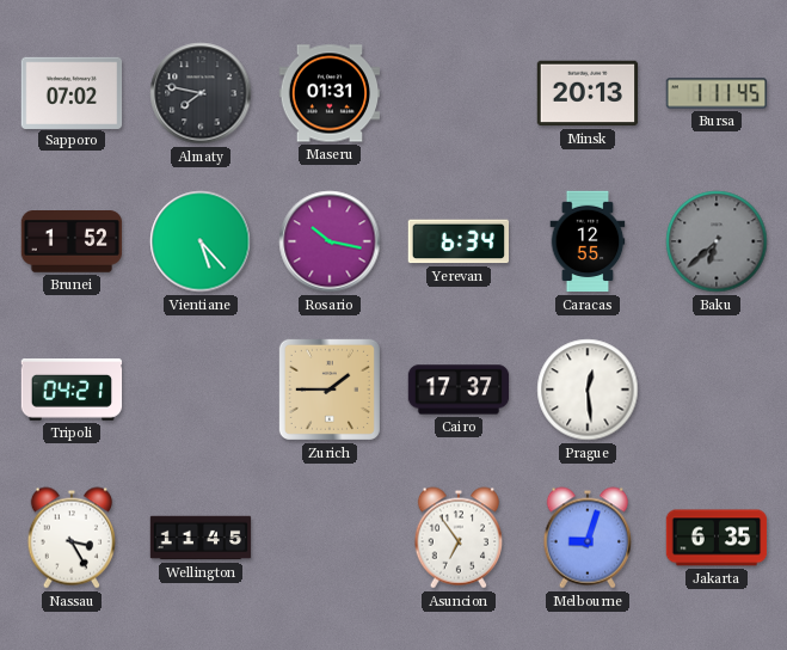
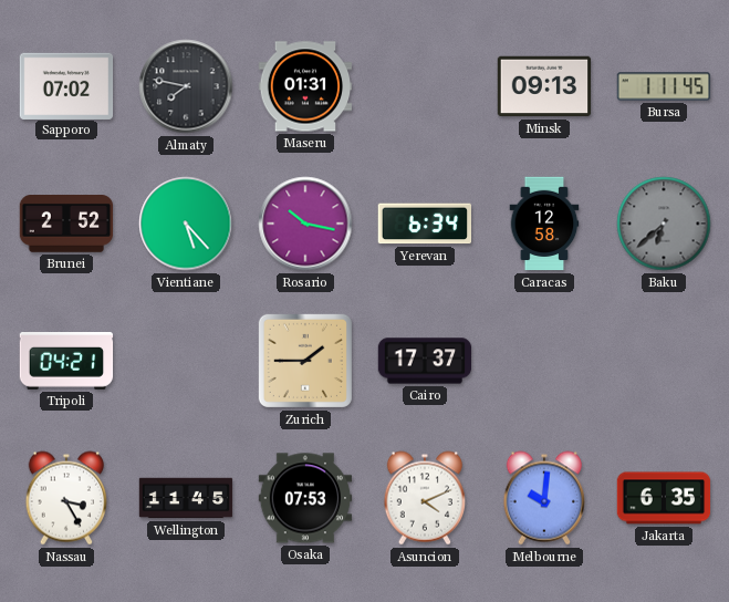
Minsk: 20:13 -> 09:13 (544, 86)
Brunei: 1:52 -> 2:52 (66, 225)
Caracas: 12:55 -> 12:58 (544, 224)
Prague: 12:29 -> none (588, 390)
Osaka: none -> 07:53 (305, 498)
Asuncion: 6:54 -> 4:11 (424, 498)
Melbourne: 9:03 -> 10:01 (543, 498)
